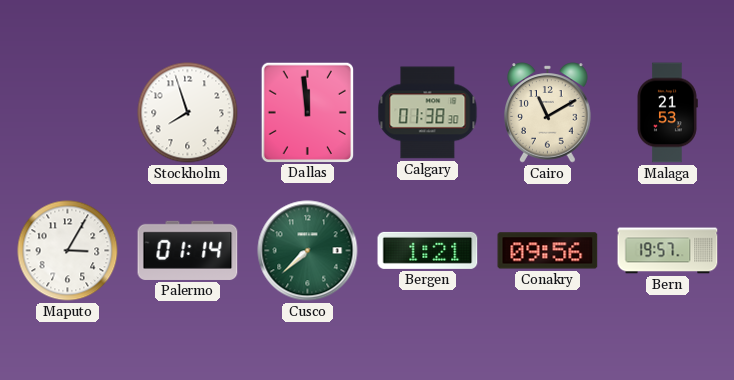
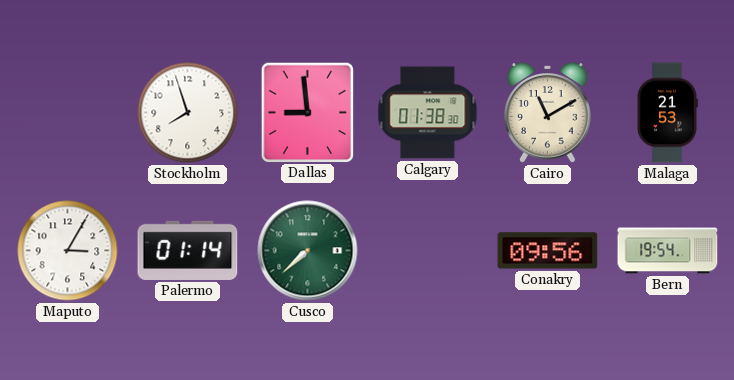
Dallas: 11:59 -> 8:59 (307, 112)
Bergen: 1:21 -> none (428, 250)
Bern: 19:57 -> 19:54 (668, 251)
